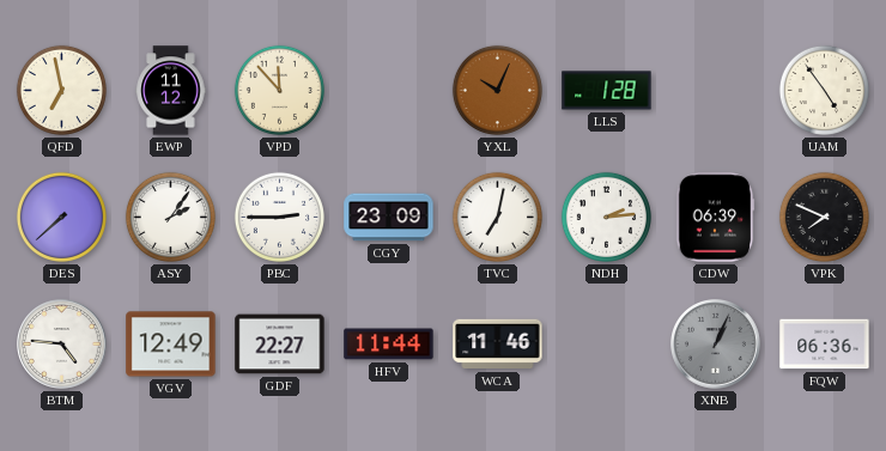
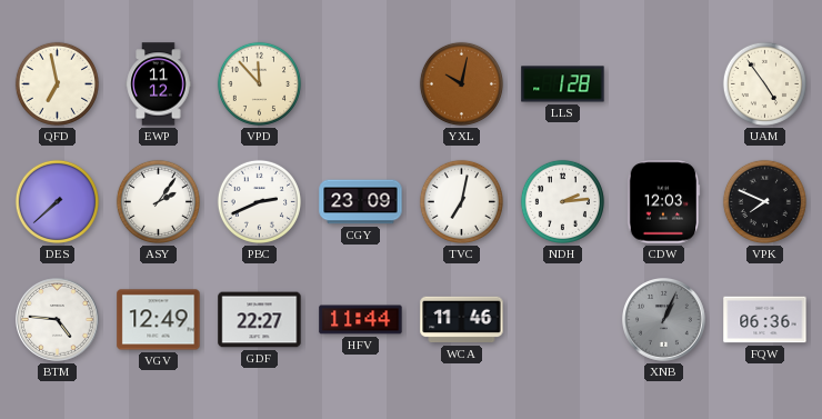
YXL: 10:04 -> 10:02 (461, 83)
PBC: 2:45 -> 2:41 (259, 201)
CDW: 06:39 -> 12:03 (663, 202)
